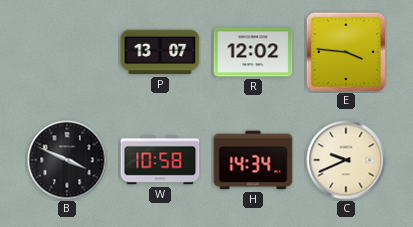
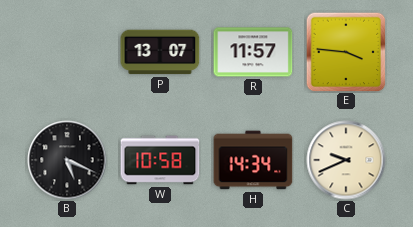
R: 12:02 -> 11:57 (253, 52)
B: 3:49 -> 5:19 (67, 160)
